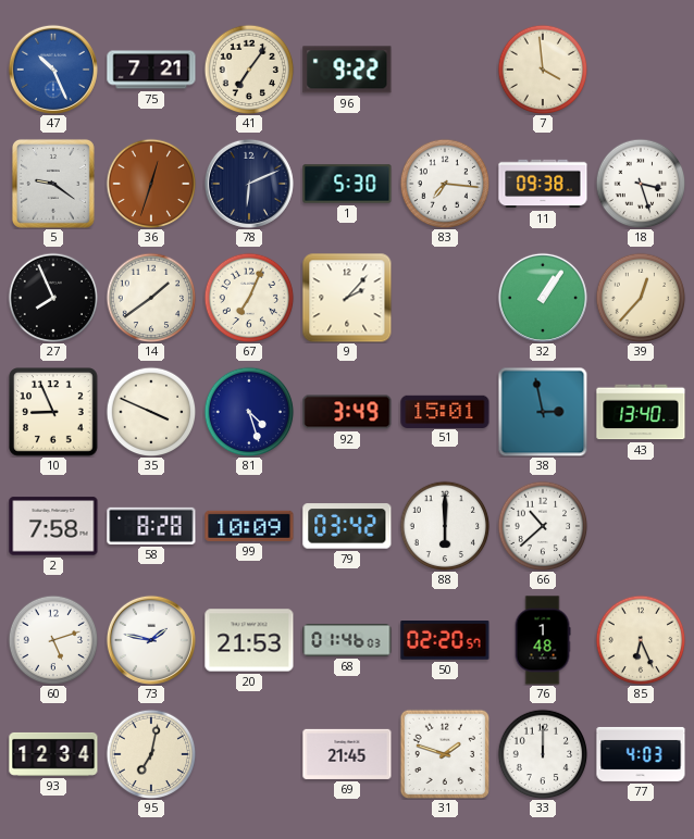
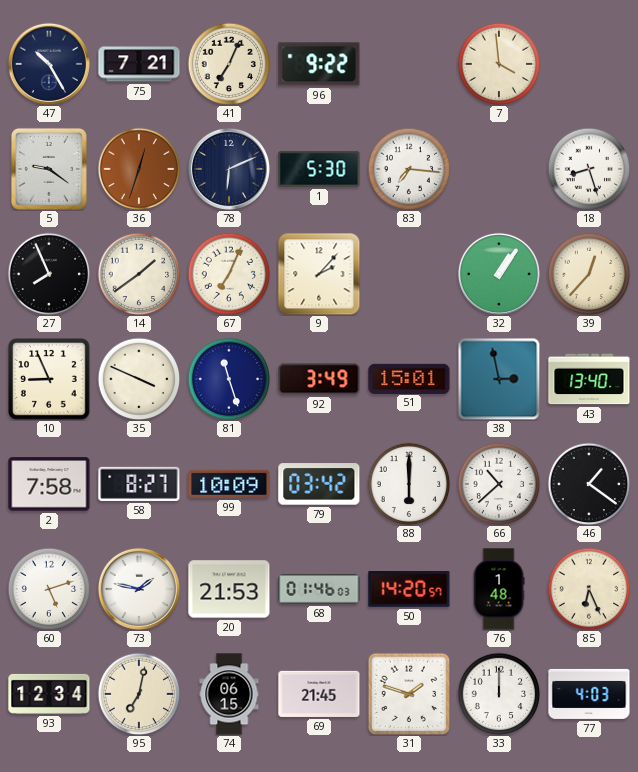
47: 10:26 -> 10:25 (49, 64)
47 dial: blue -> navy (49, 64)
41: 7:06 -> 7:04 (229, 64)
11: 09:38 -> none (543, 184)
18: 3:27 -> 8:27 (589, 169)
81: 4:27 -> 11:27 (229, 379)
58: 8:28 -> 8:27 (139, 484)
46: none -> 1:21 (589, 484)
50: 02:20 -> 14:20 (409, 590)
74: none -> 06:15 (229, 694)
